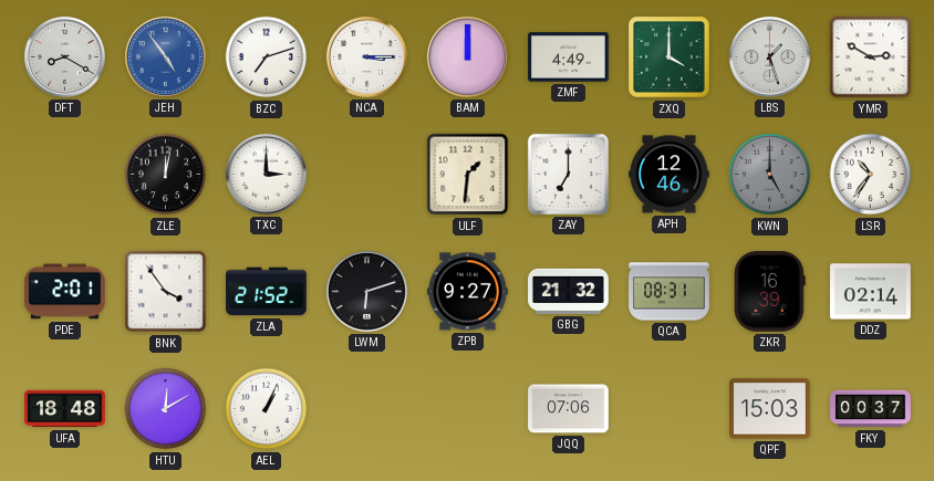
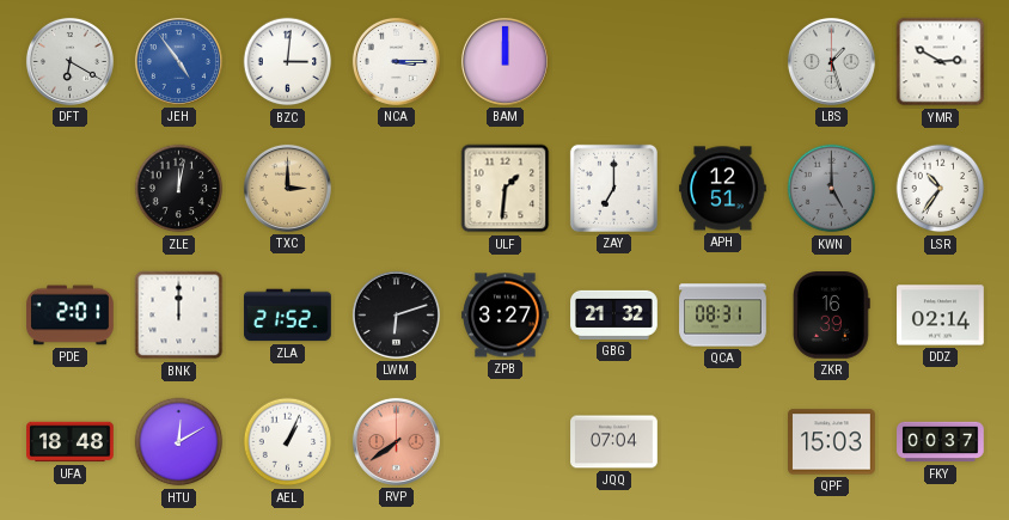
DFT: 8:20 -> 6:20 (69, 61)
BZC: 7:12 -> 3:01 (288, 62)
ZMF: 4:49 -> none (569, 57)
ZXQ: 4:00 -> none (670, 57)
TXC dial: white -> champagne (287, 188)
APH: 12:46 -> 12:51 (723, 189)
BNK: 3:54 -> 12:00 (179, 316)
ZPB: 9:27 -> 3:27 (506, 316)
RVP: none -> 7:39 (396, 441)
JQQ: 07:06 -> 07:04 (614, 442)
